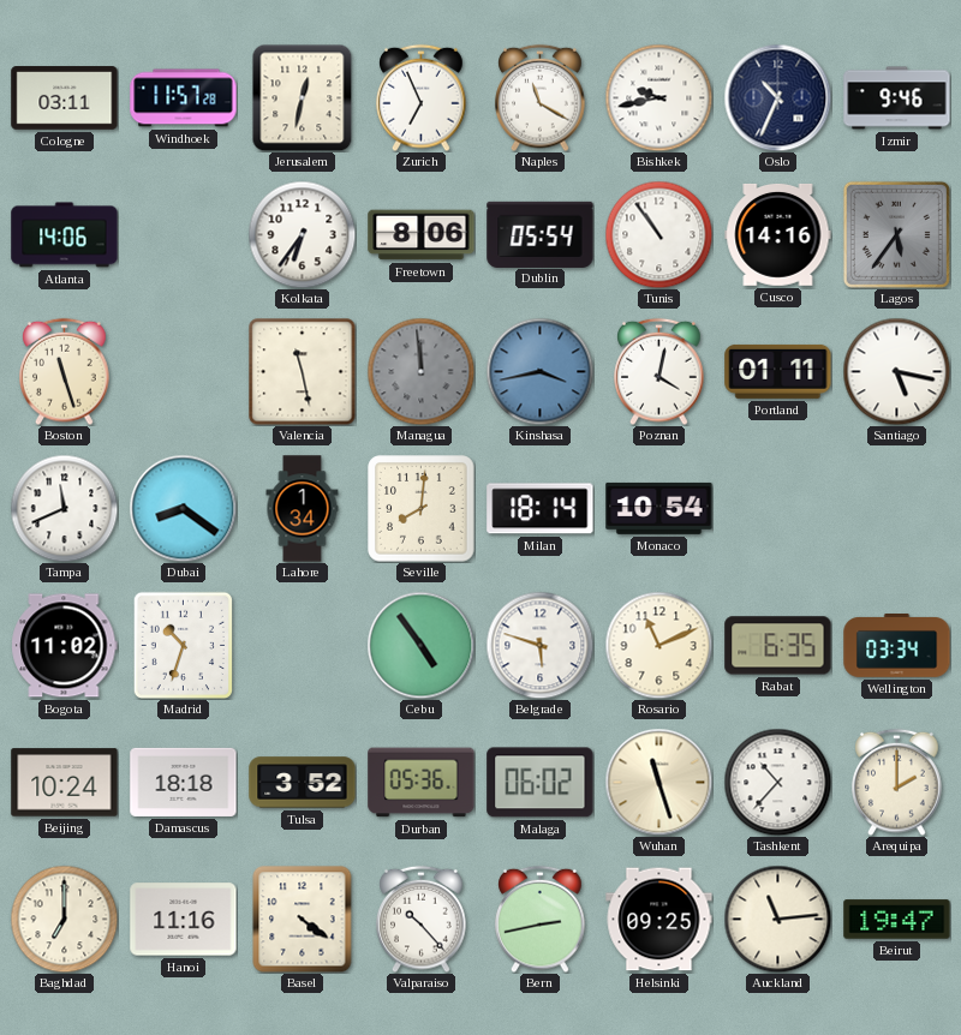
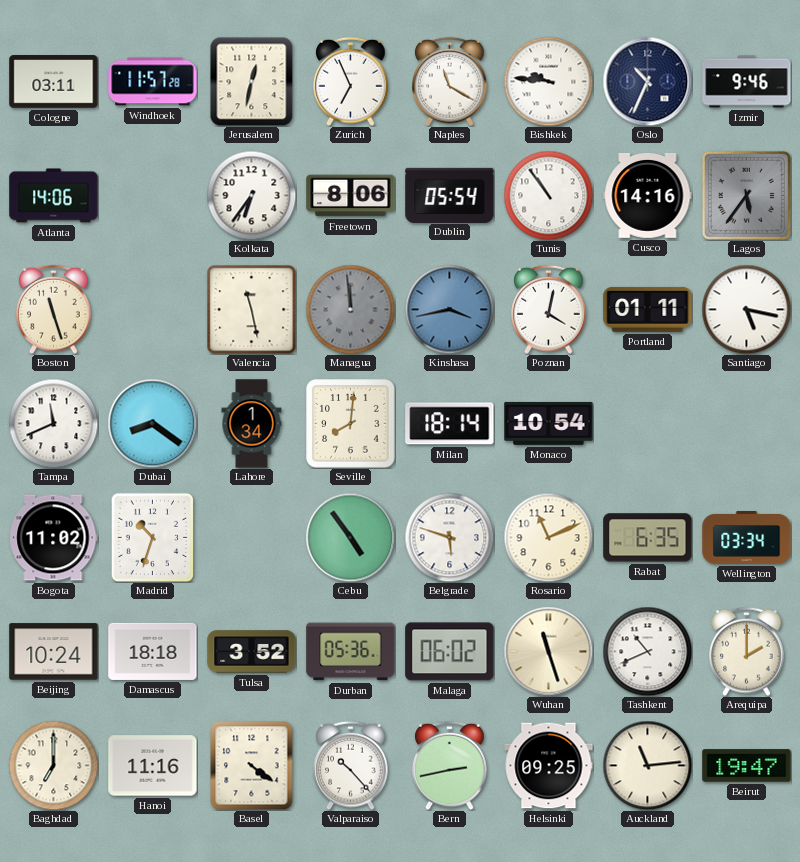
Bishkek: 9:43 -> 9:46 (548, 81)
Tashkent: 10:37 -> 10:41 (647, 651)
